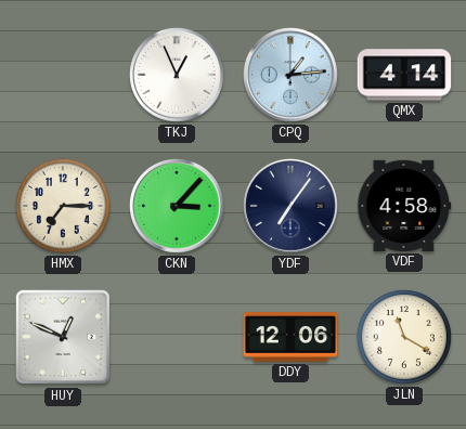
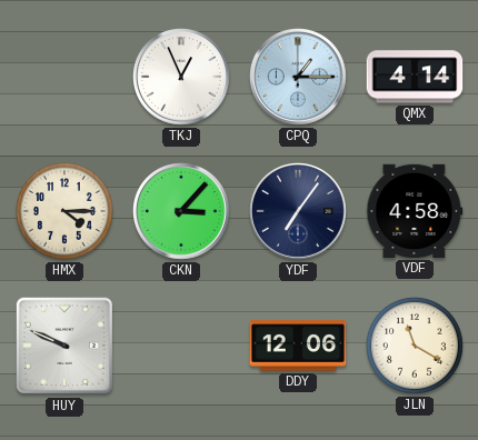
CPQ: 1:14 -> 1:15 (299, 78)
HMX: 7:15 -> 4:15 (64, 211)
HUY: 12:49 -> 9:49 (64, 346)
